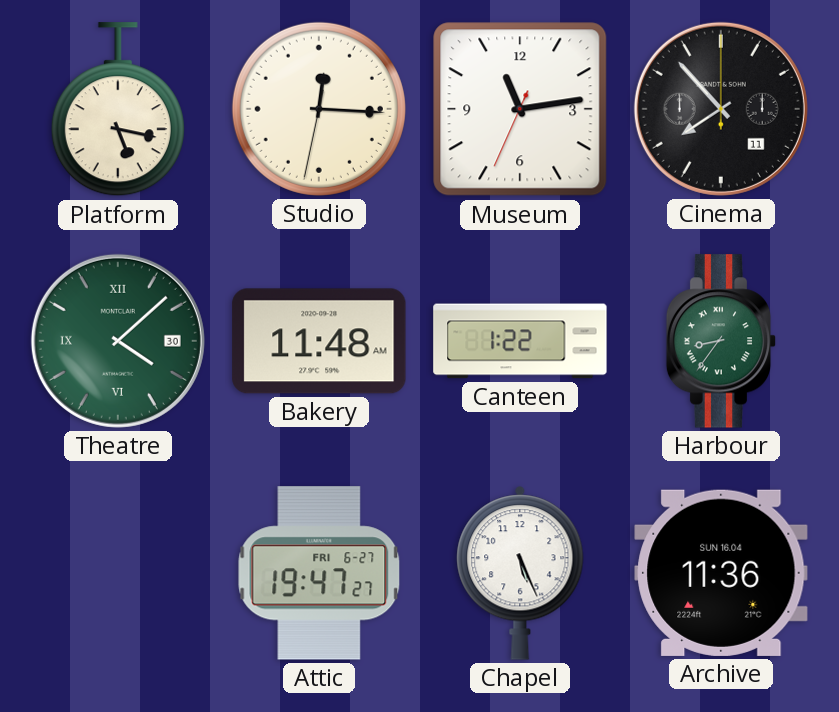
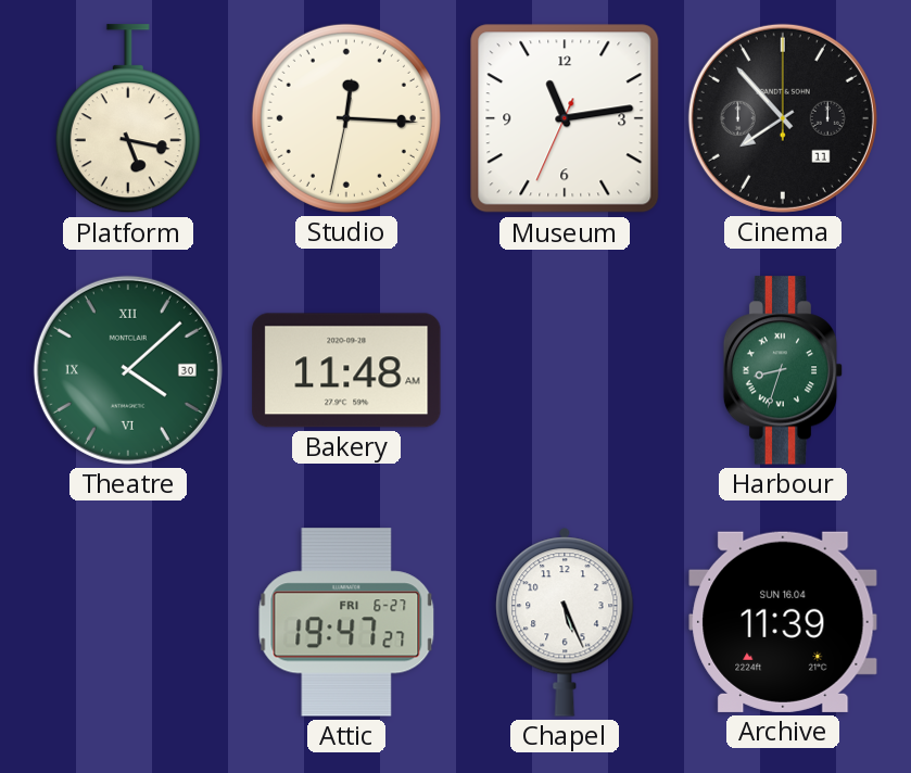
Canteen: 1:22 -> none (520, 341)
Harbour: 8:36 -> 8:33 (783, 370)
Archive: 11:36 -> 11:39 (783, 622)
